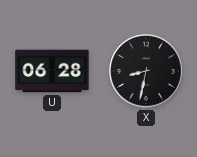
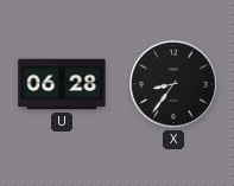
X: 8:32 -> 8:36 (173, 84)
